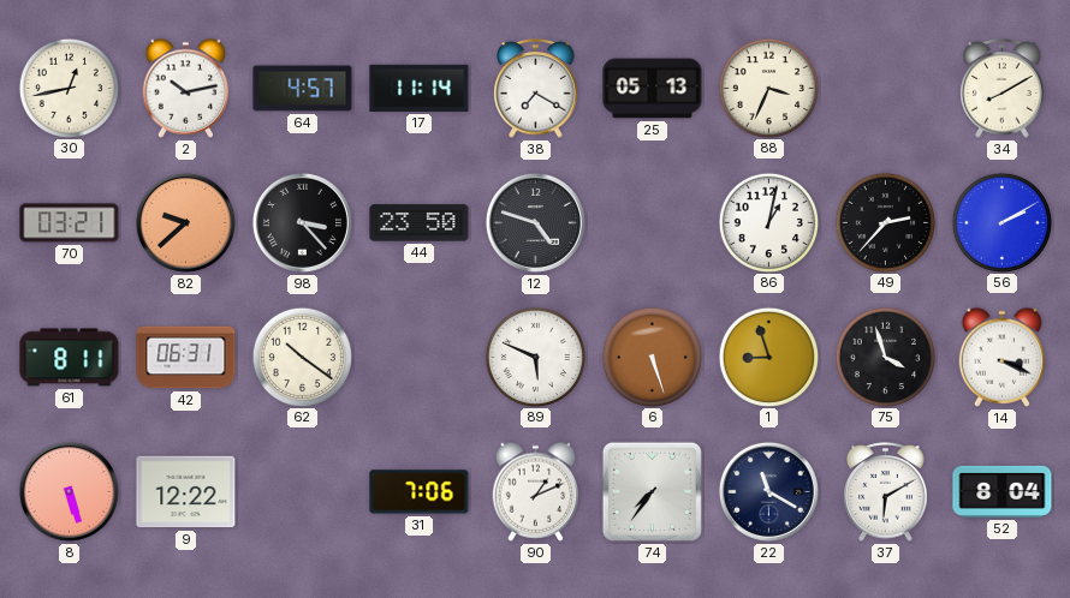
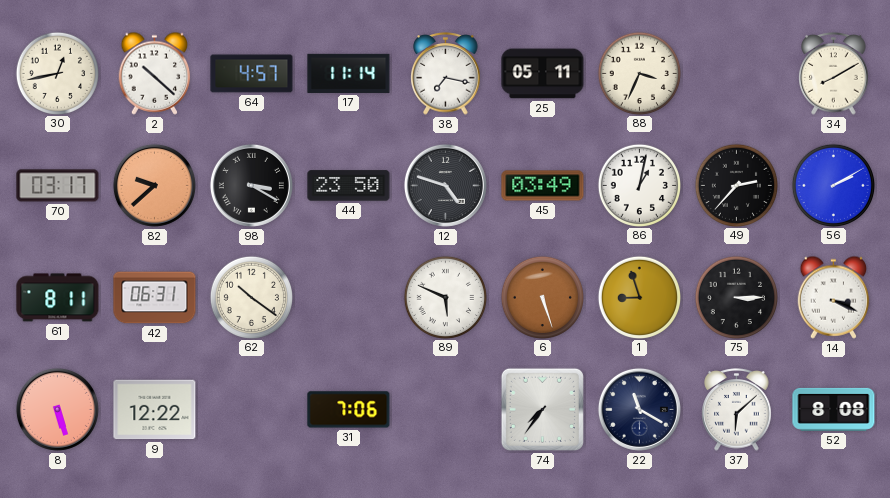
2: 10:13 -> 10:22 (155, 73)
38: 7:20 -> 7:17 (446, 74)
25: 05:13 -> 05:11 (543, 74)
70: 03:21 -> 03:17 (58, 186)
98: 3:23 -> 3:20 (251, 185)
45: none -> 03:49 (543, 186)
75: 3:57 -> 3:15 (736, 297)
90: 1:11 -> none (536, 491)
37: 6:10 -> 6:08 (737, 410)
52: 8:04 -> 8:08 (834, 409)
